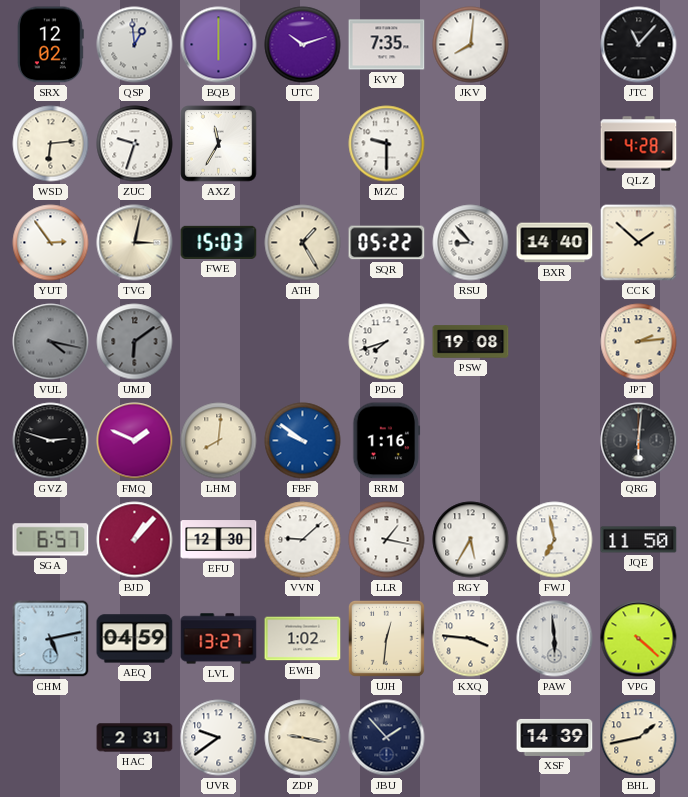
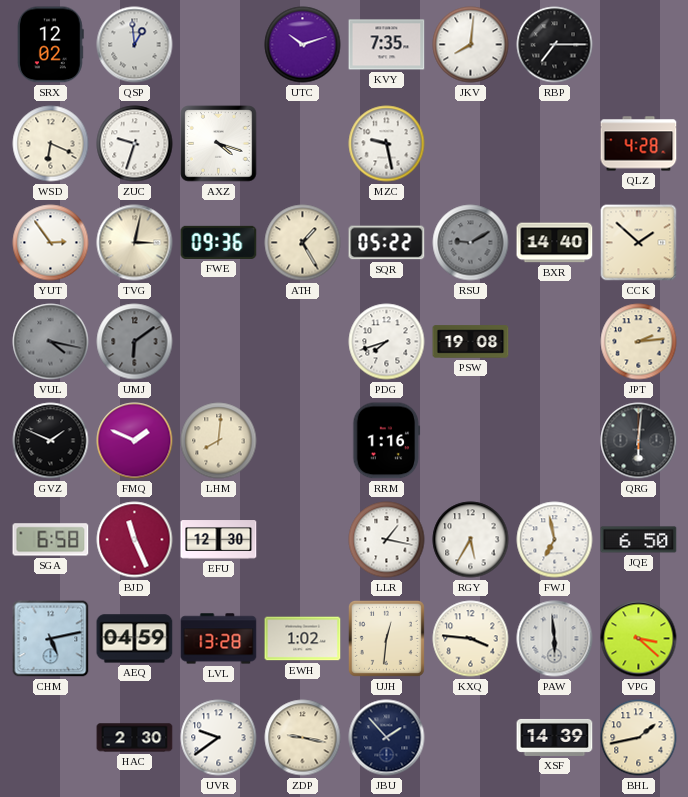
BQB: 6:00 -> none (219, 45)
RBP: none -> 7:15 (555, 45)
JTC: 11:07 -> none (639, 45)
WSD: 6:14 -> 6:19 (51, 144)
AXZ: 11:35 -> 4:18 (219, 144)
MZC: 9:30 -> 9:28 (387, 144)
FWE: 15:03 -> 09:36 (219, 242)
RSU: 8:53 -> 9:10 (471, 243)
RSU dial: white -> grey (471, 243)
GVZ: 2:48 -> 1:49 (51, 441)
FBF: 9:51 -> none (303, 441)
SGA: 6:57 -> 6:58 (51, 540)
BJD: 1:07 -> 11:26 (135, 540)
VVN: 9:08 -> none (303, 540)
JQE: 11:50 -> 6:50 (639, 540)
LVL: 13:27 -> 13:28 (219, 639)
VPG: 4:22 -> 3:22 (639, 639)
HAC: 2:31 -> 2:30 (135, 738)
